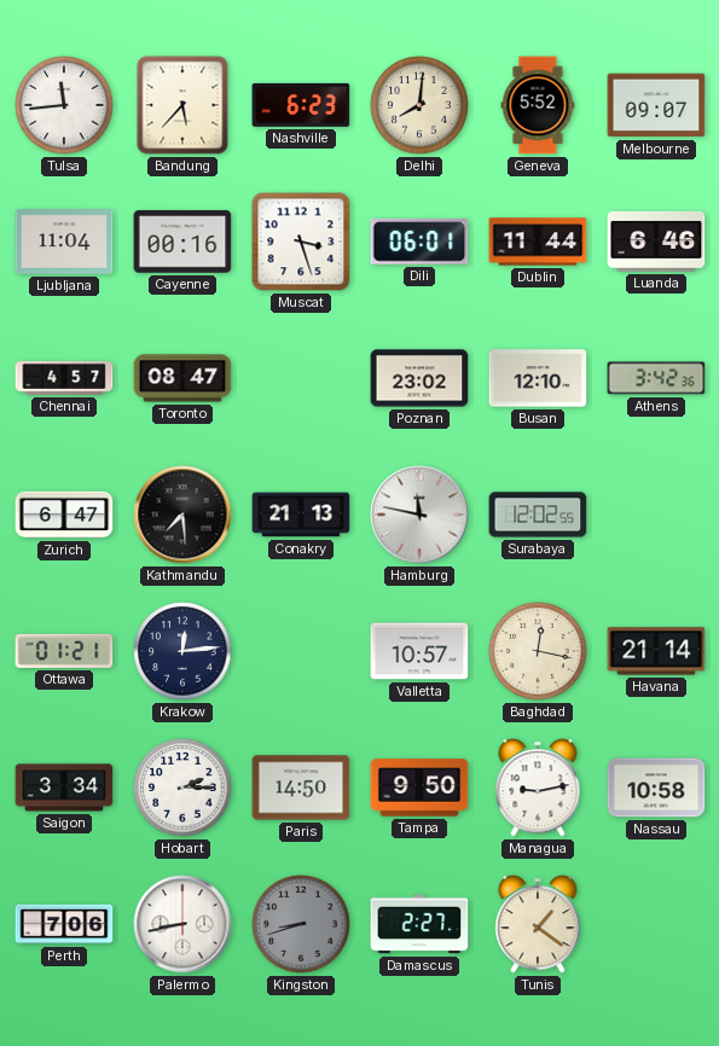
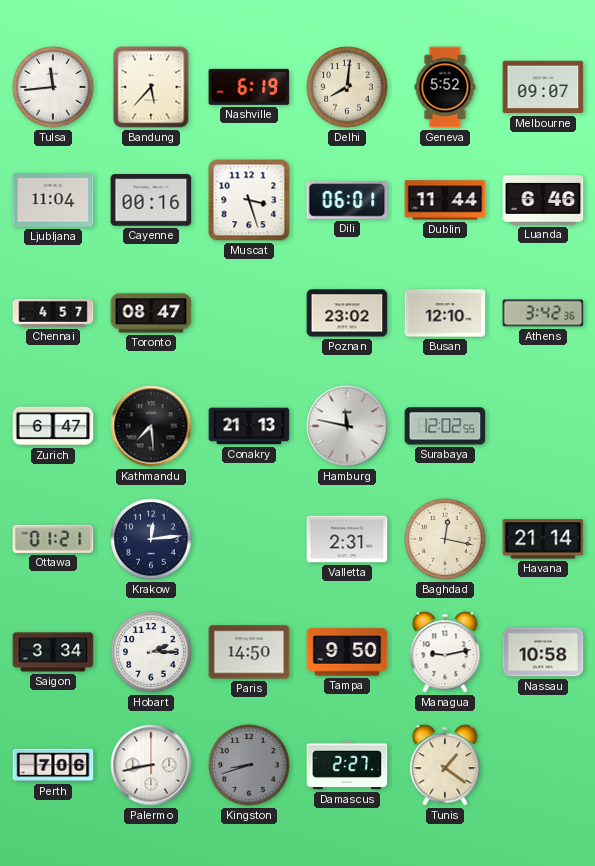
Nashville: 6:23 -> 6:19 (249, 87)
Valletta: 10:57 -> 2:31 (347, 539)
